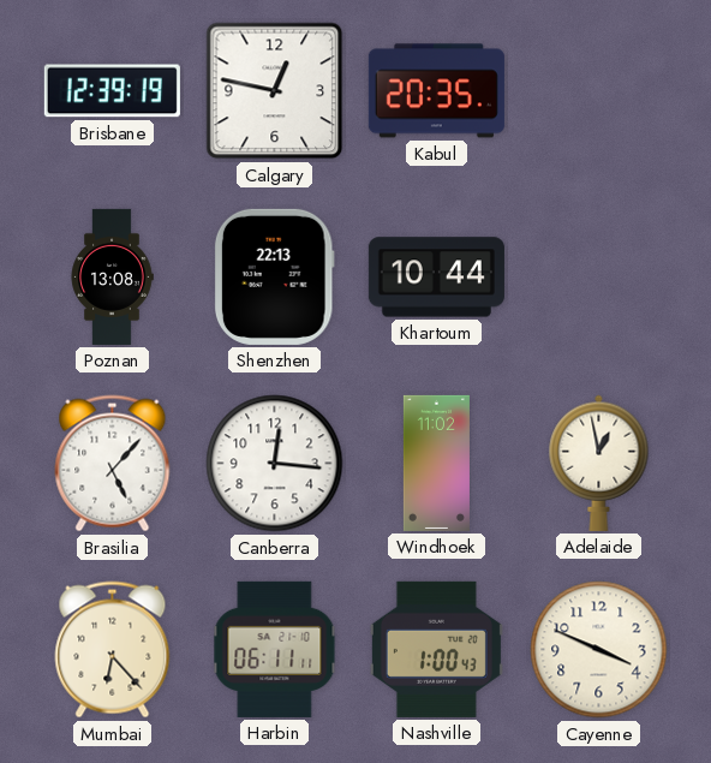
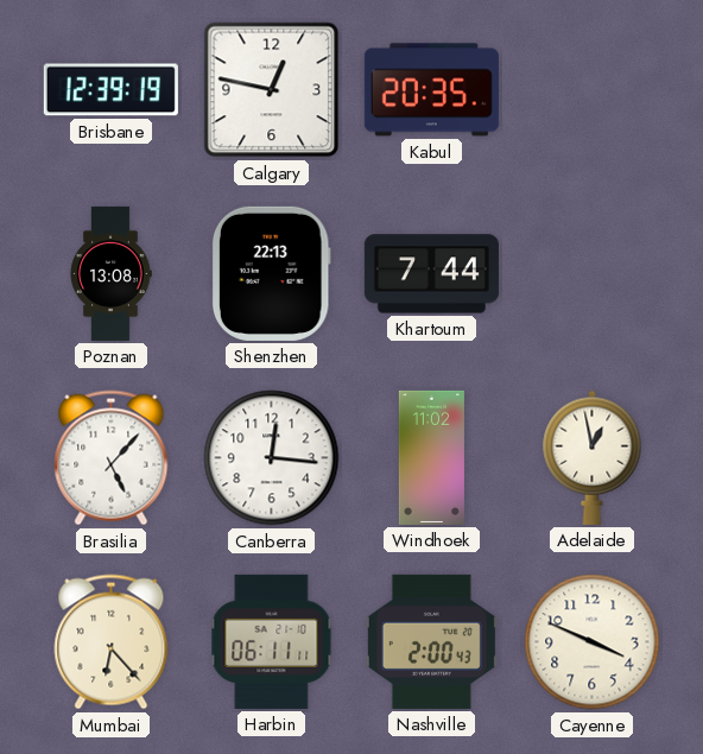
Khartoum: 10:44 -> 7:44 (431, 274)
Nashville: 1:00 -> 2:00 (431, 641)
